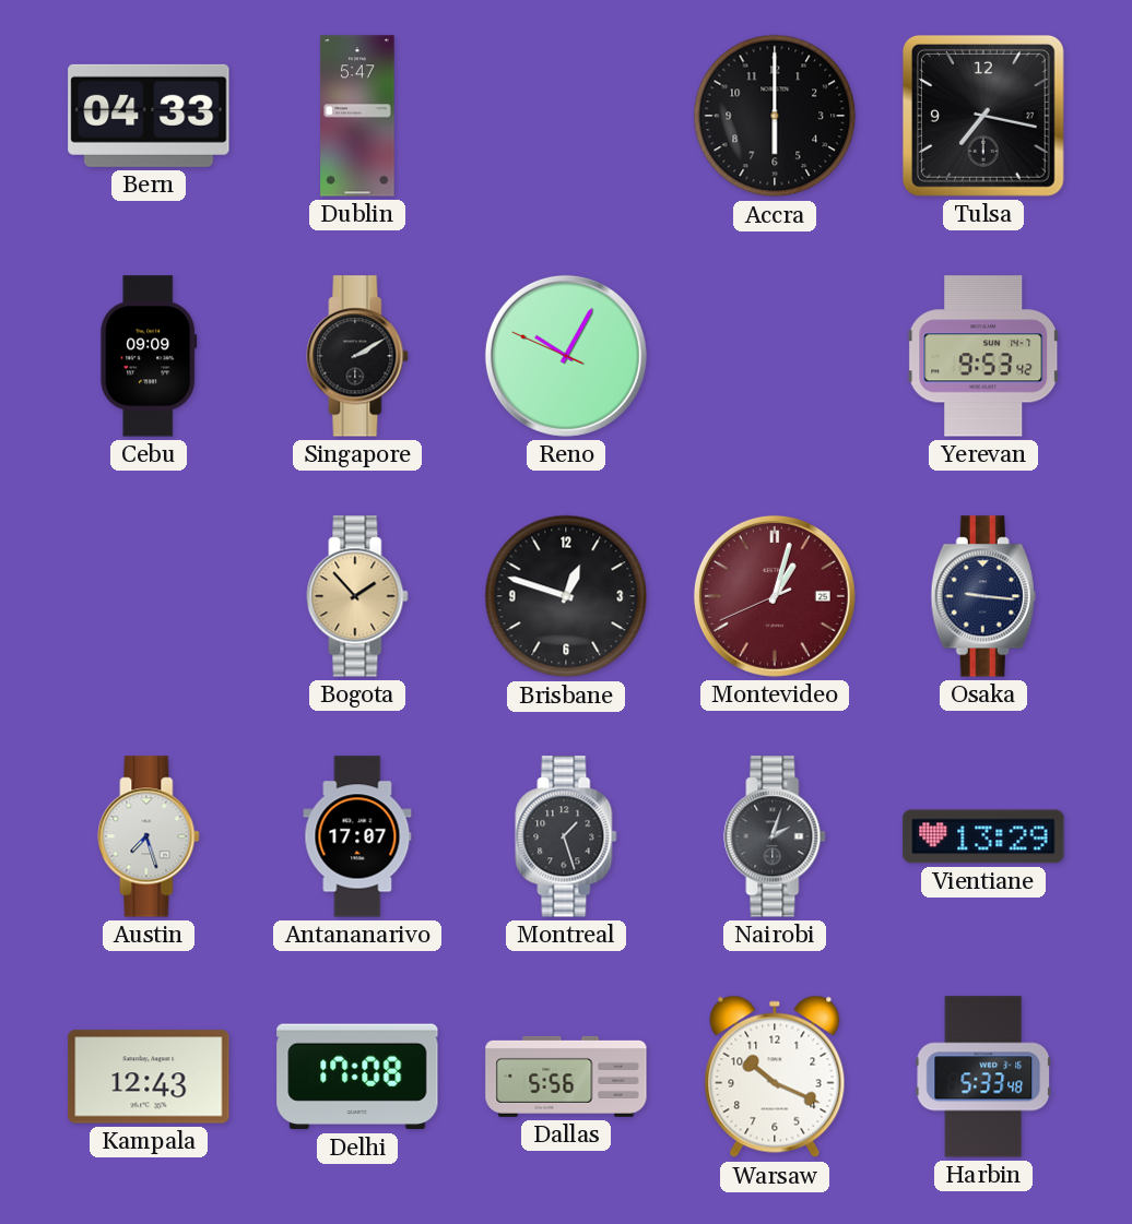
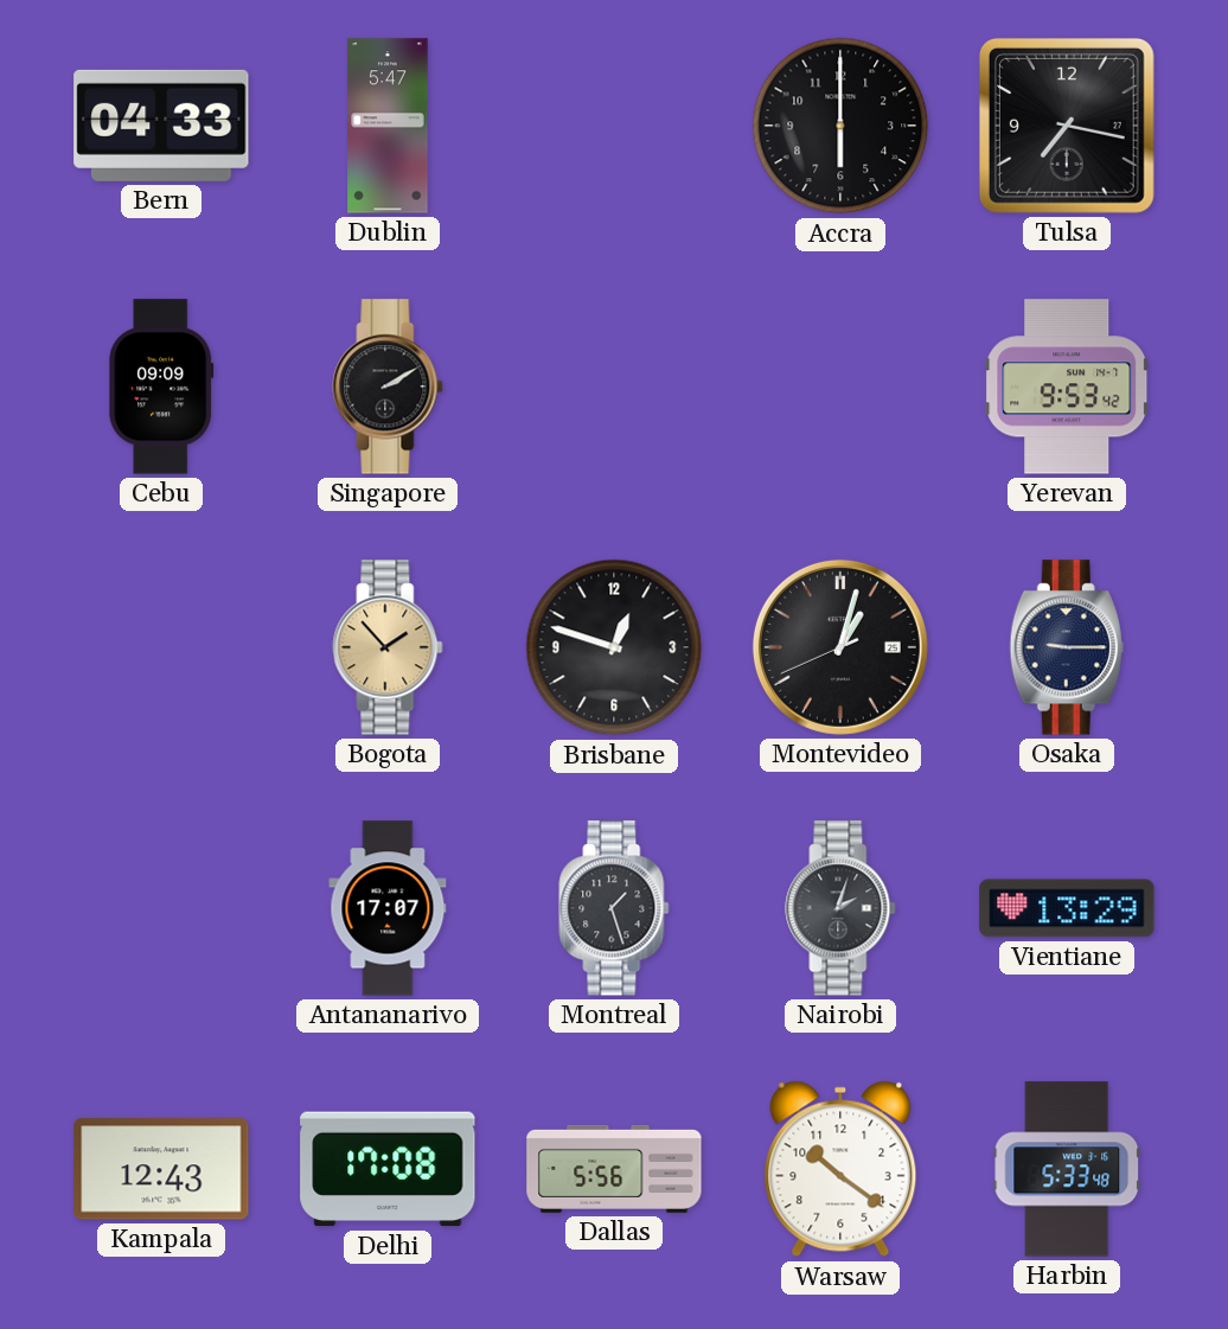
Reno: 10:04 -> none (566, 356)
Montevideo dial: burgundy -> black (840, 647)
Osaka: 9:16 -> 9:15 (1067, 647)
Austin: 7:27 -> none (149, 836)
Warsaw: 10:19 -> 10:21 (840, 1169)
